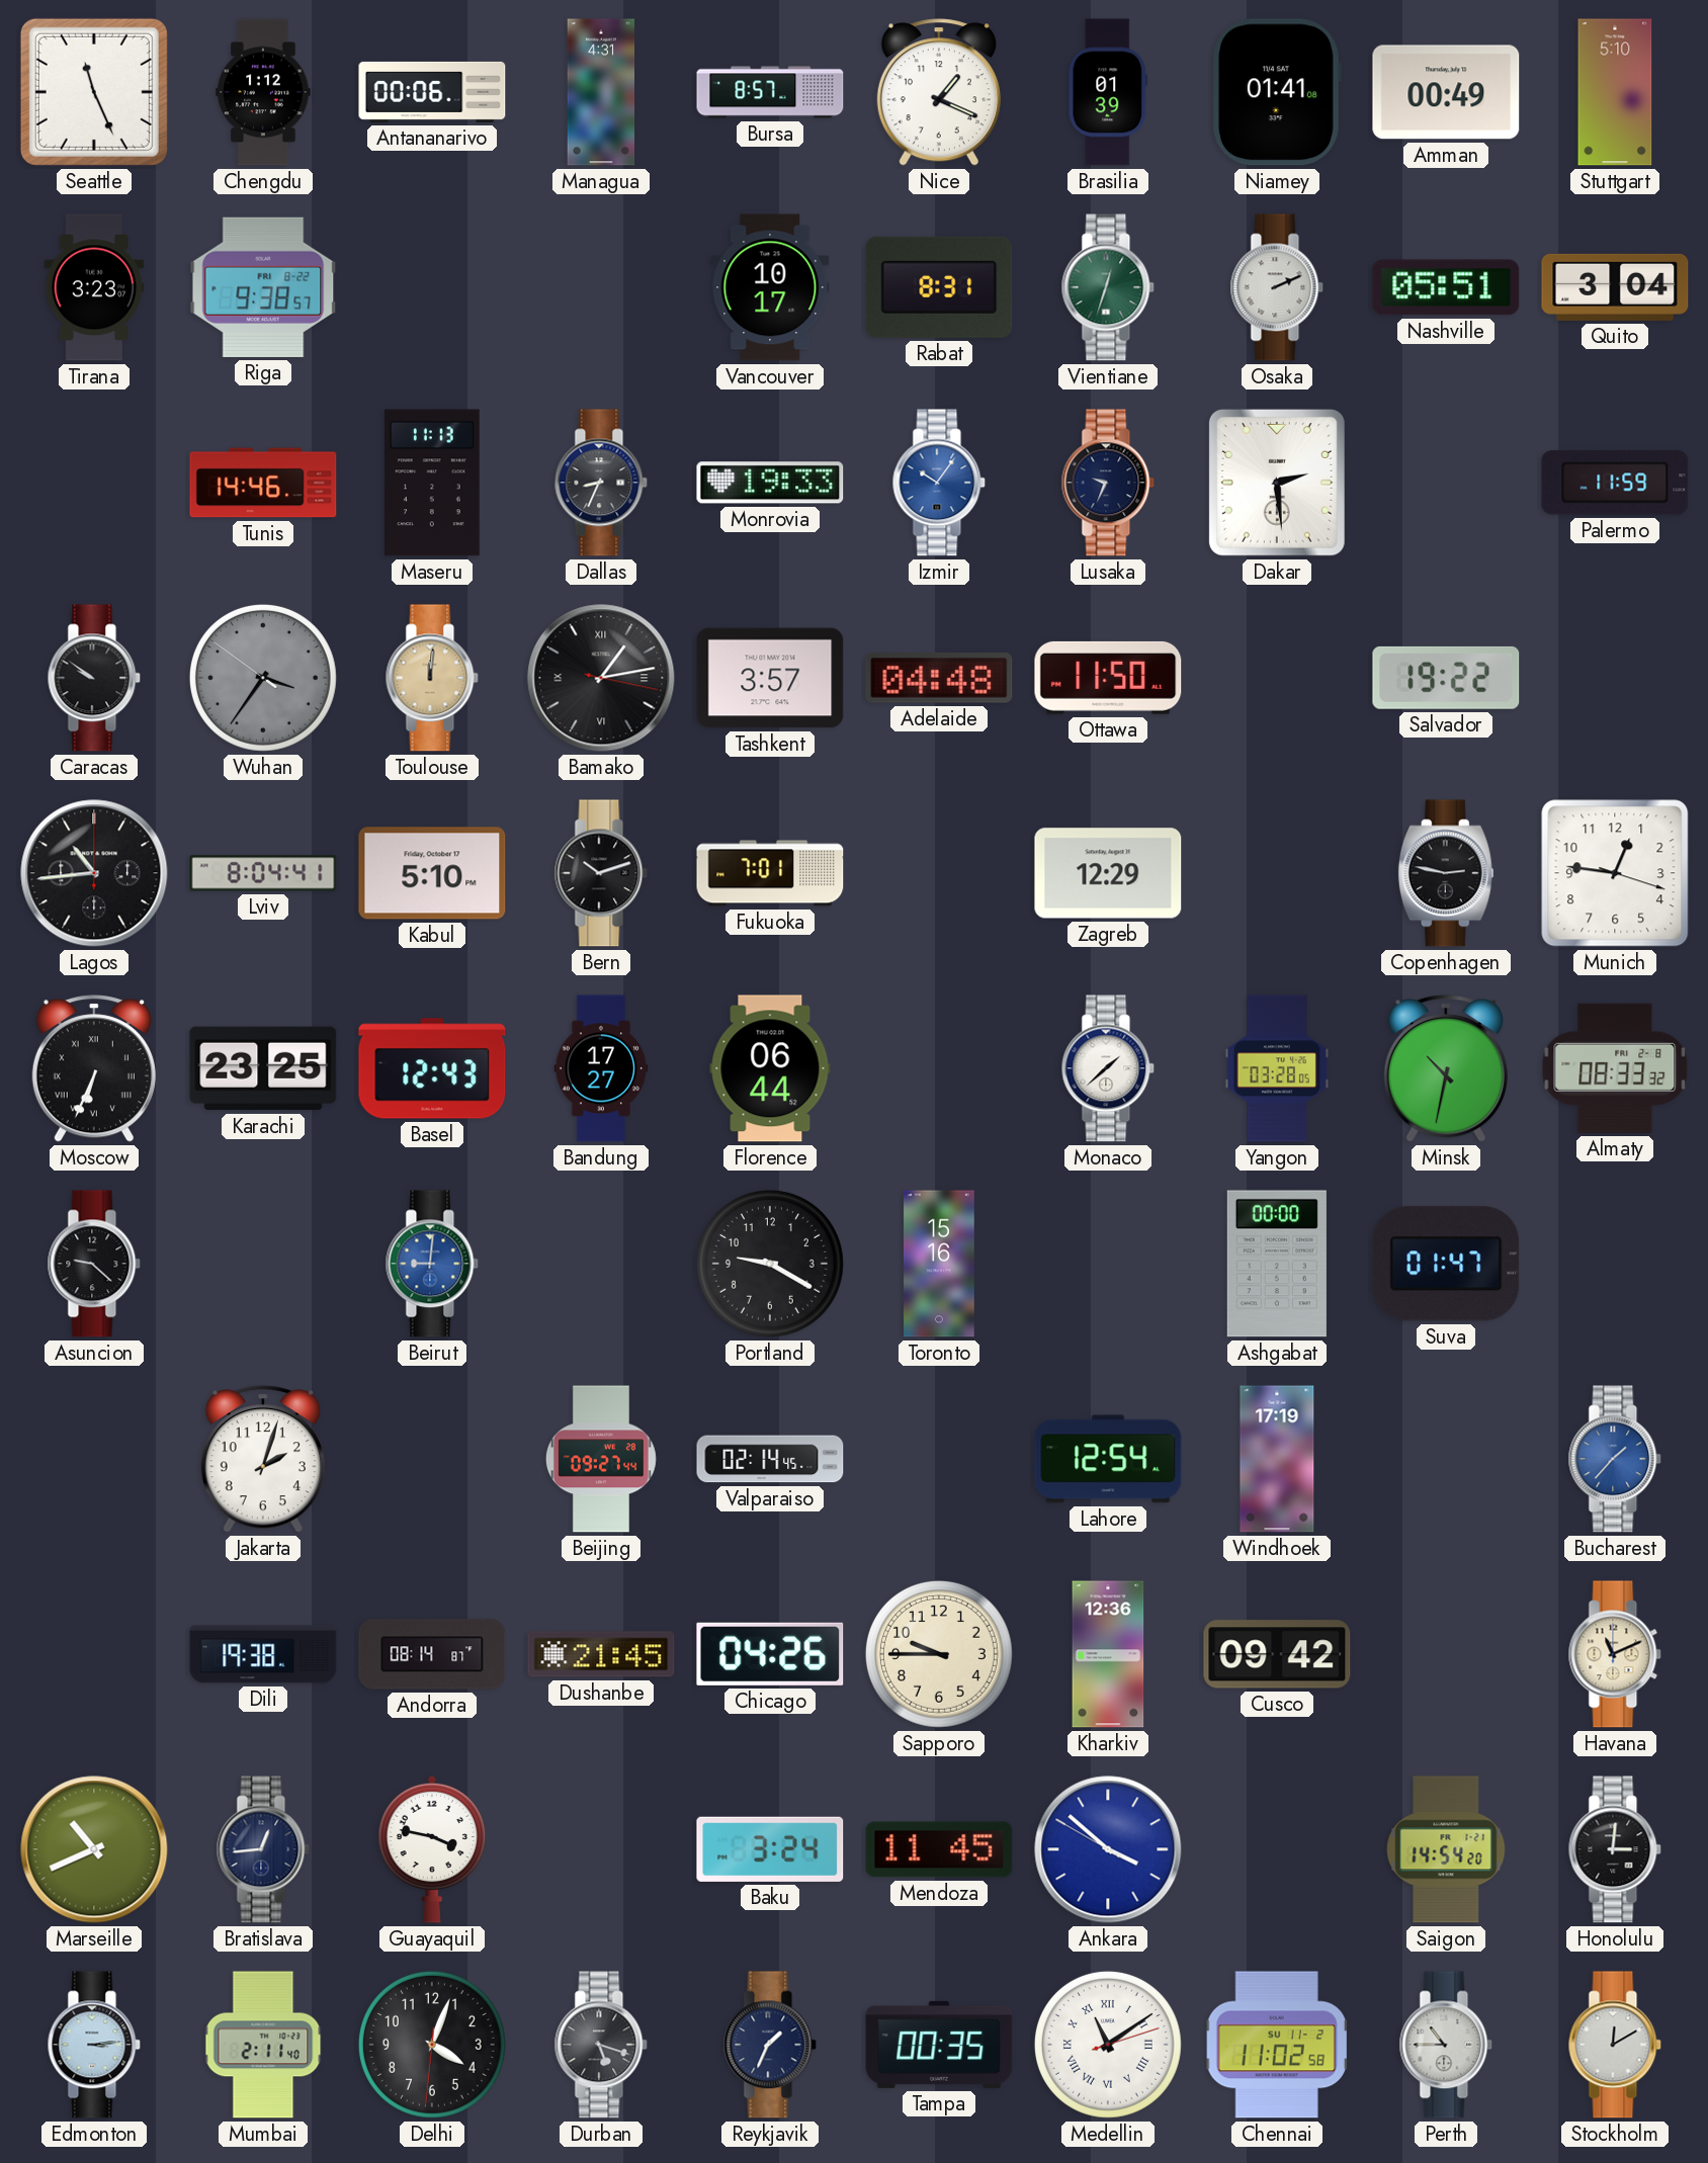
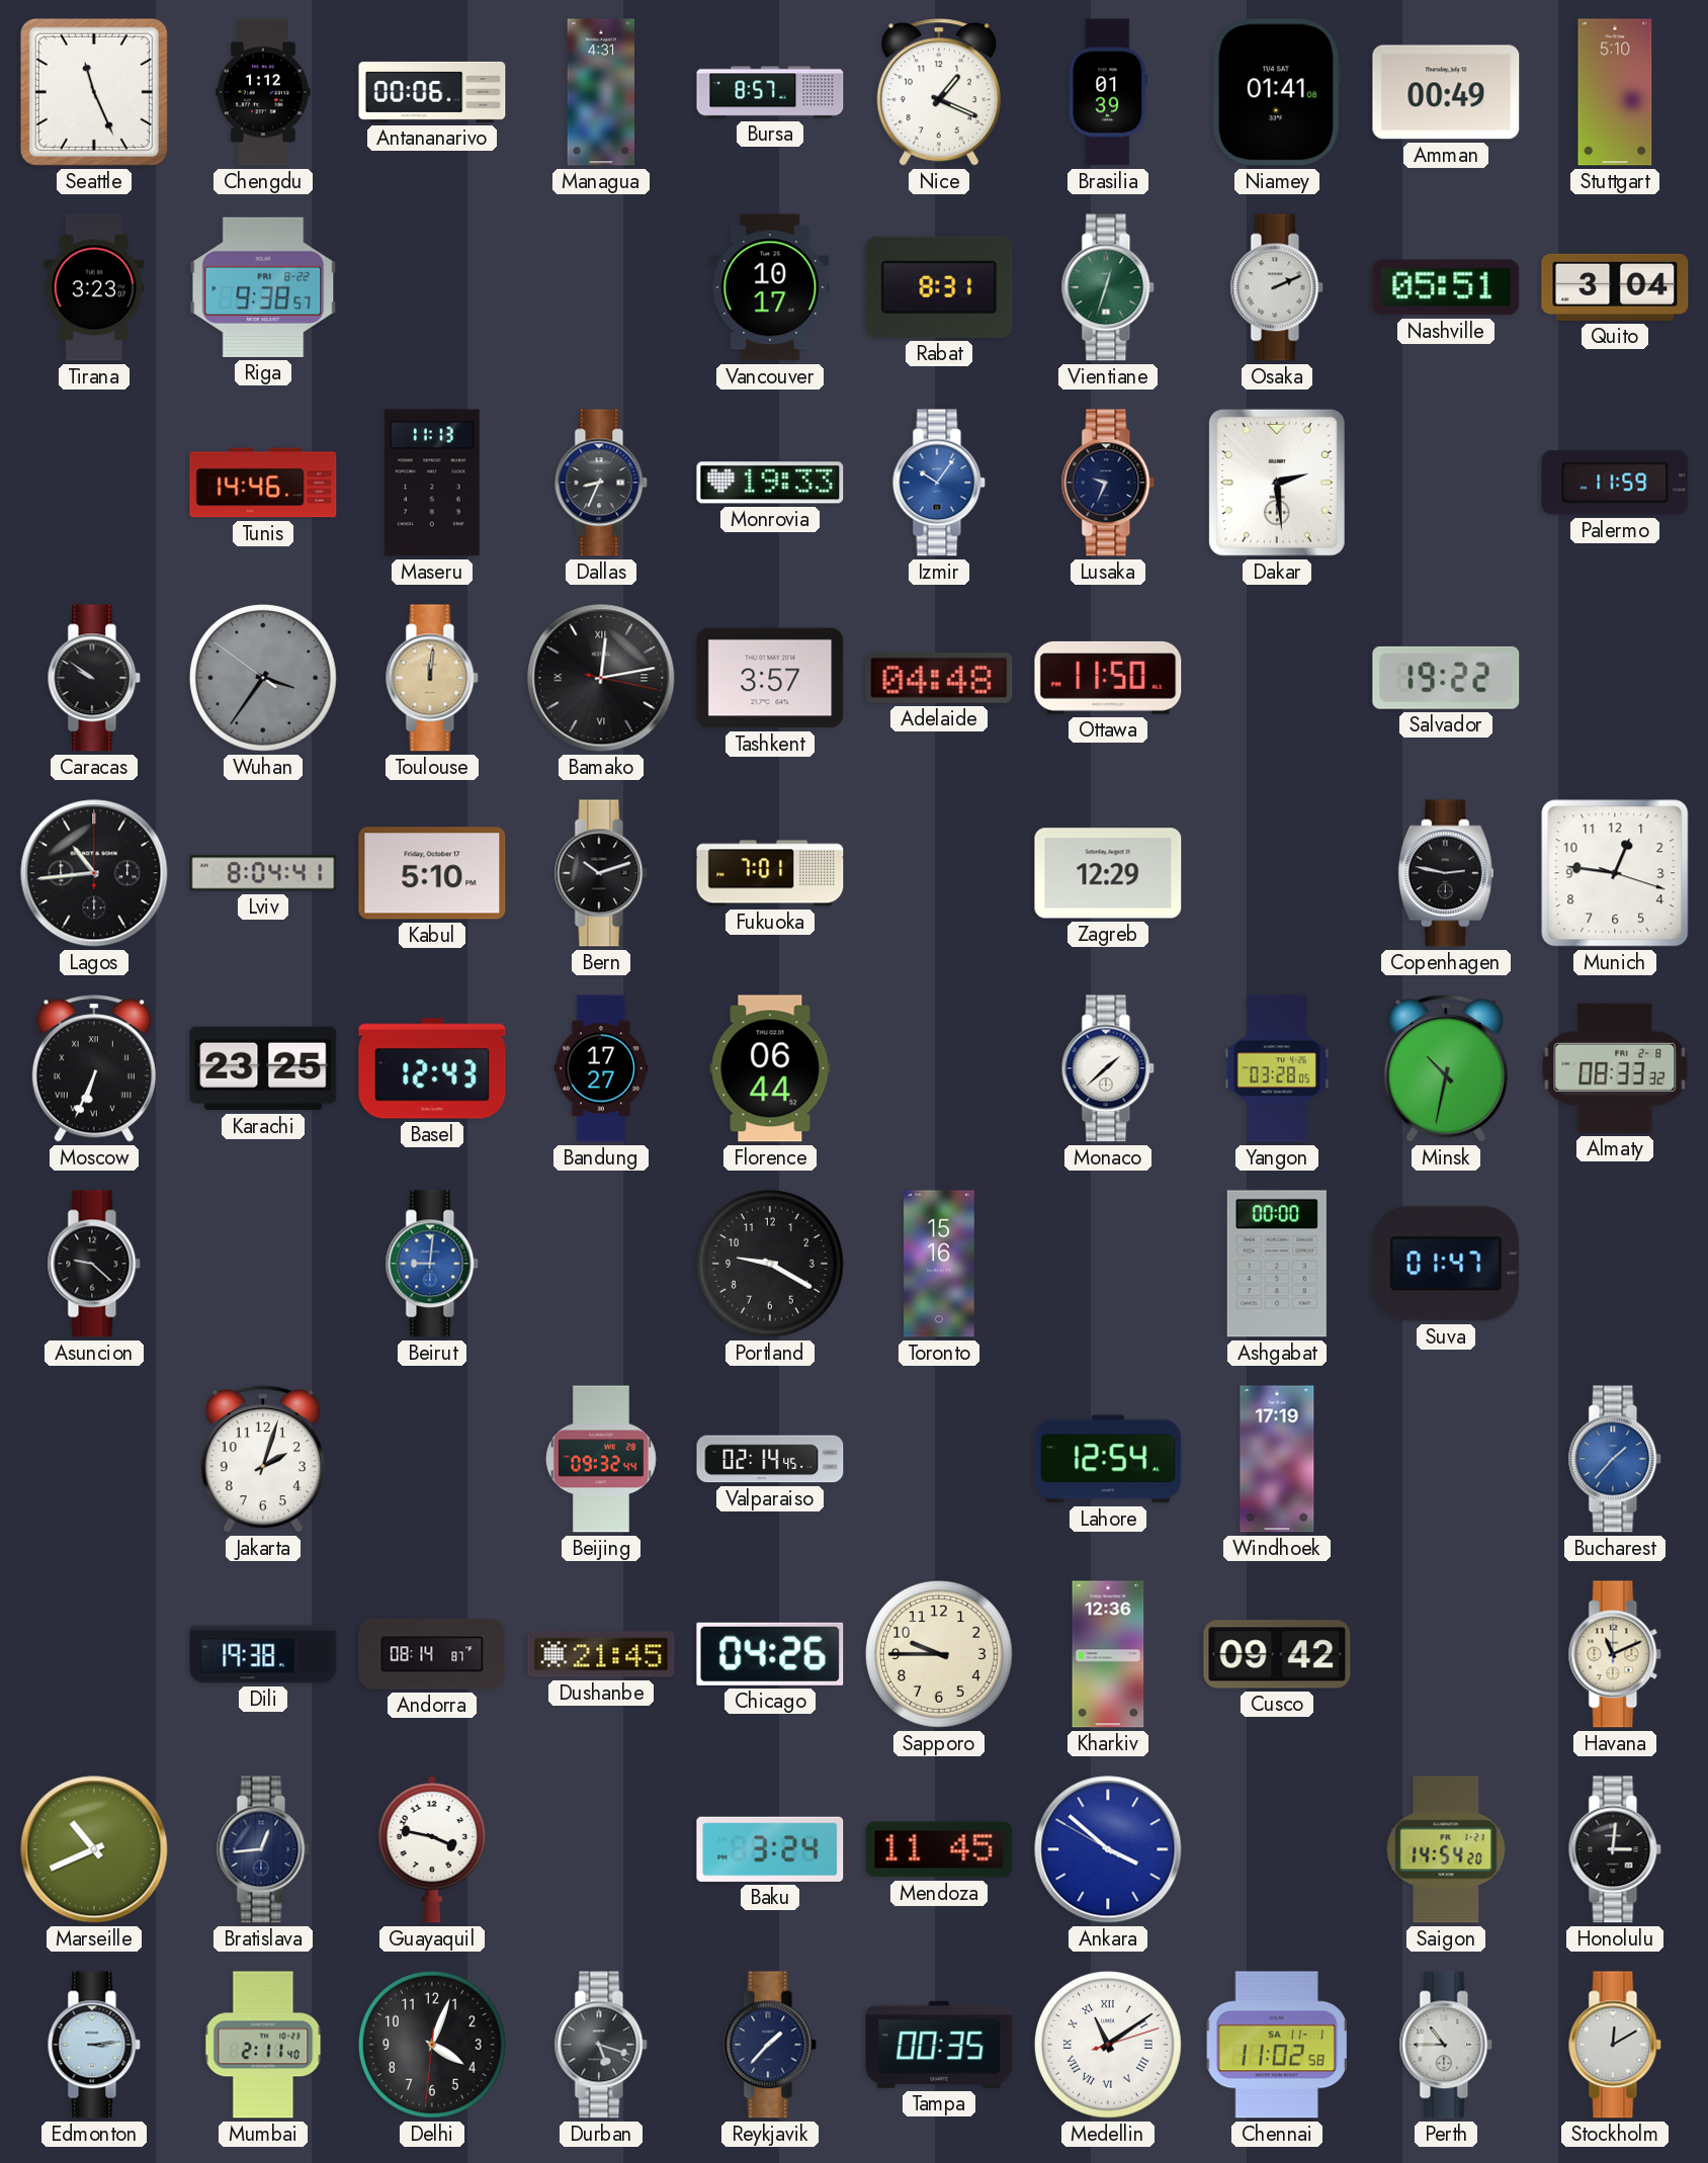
Bamako: 1:13 -> 12:13 (601, 678)
Beijing: 09:27 -> 09:32 (601, 1459)
Reykjavik: 1:34 -> 1:37 (770, 2045)
Chennai date: SU 11-2 -> SA 11-1 (1277, 2045)
